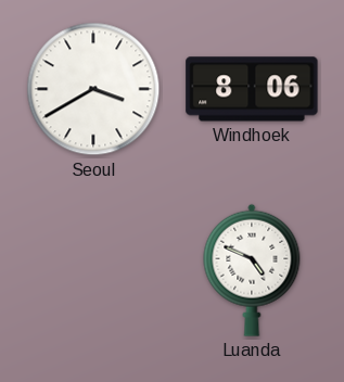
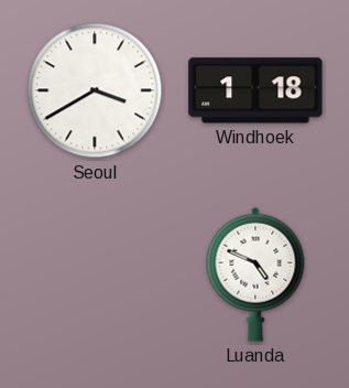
Windhoek: 8:06 -> 1:18 (255, 90)
